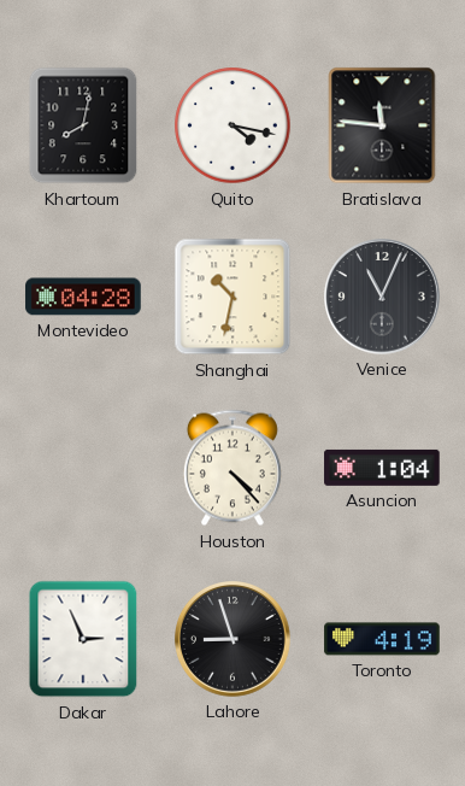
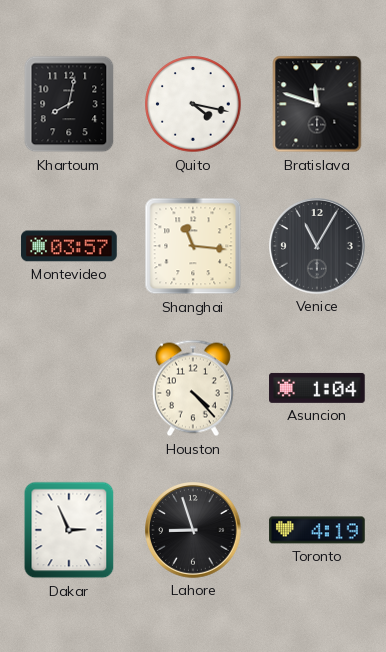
Bratislava: 11:46 -> 11:48 (317, 104)
Montevideo: 04:28 -> 03:57 (69, 246)
Shanghai: 10:32 -> 11:16 (193, 246)
Venice: 11:04 -> 11:05 (318, 247)
